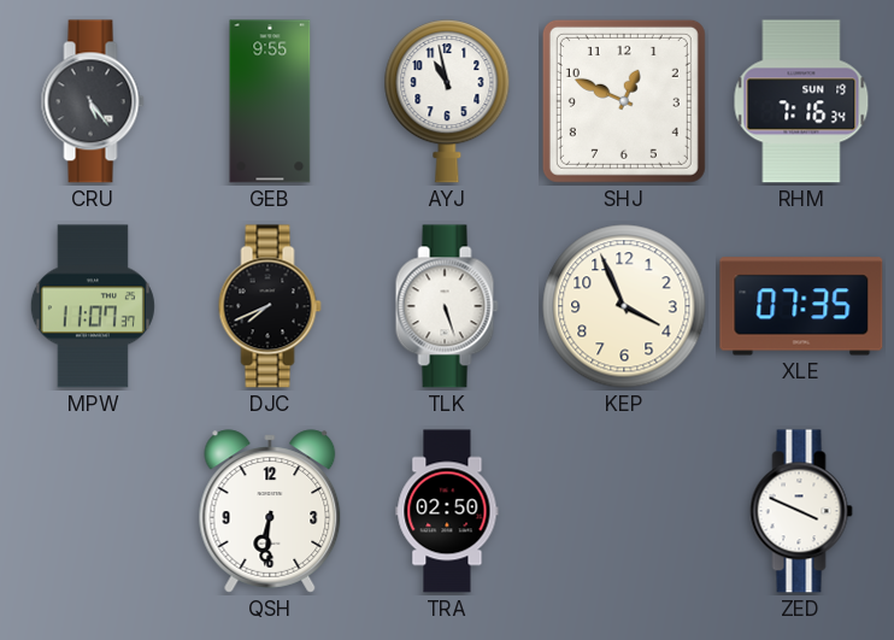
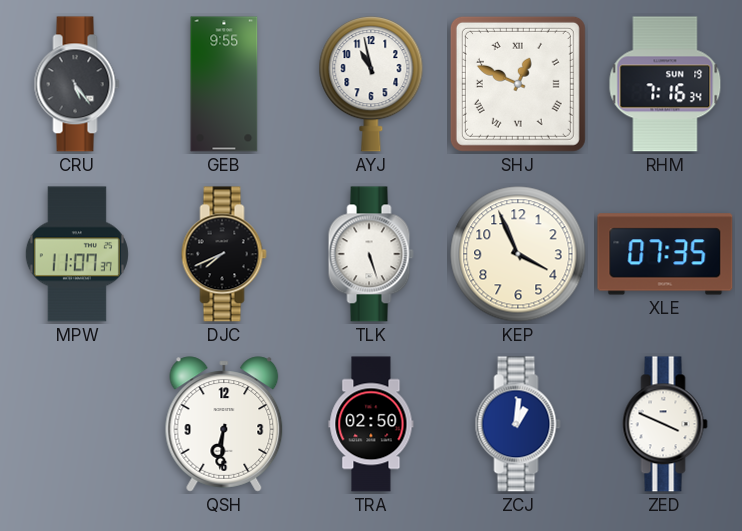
SHJ numerals: Arabic -> Roman (518, 84)
ZCJ: none -> 1:01 (518, 424)
